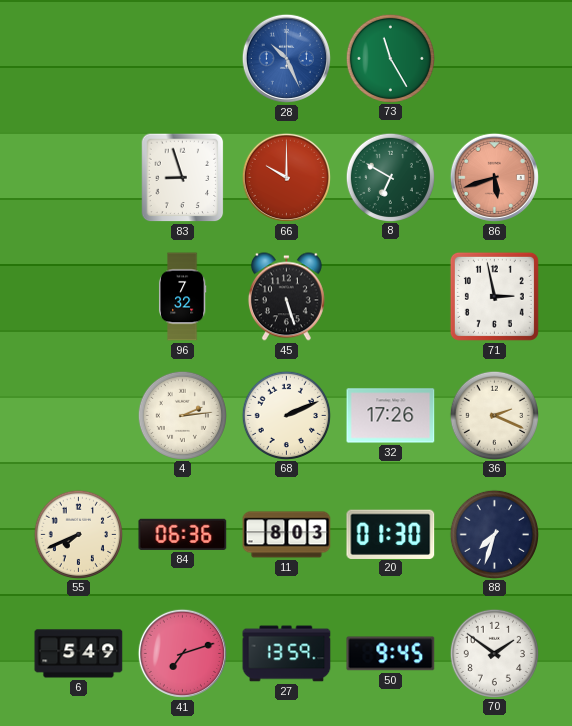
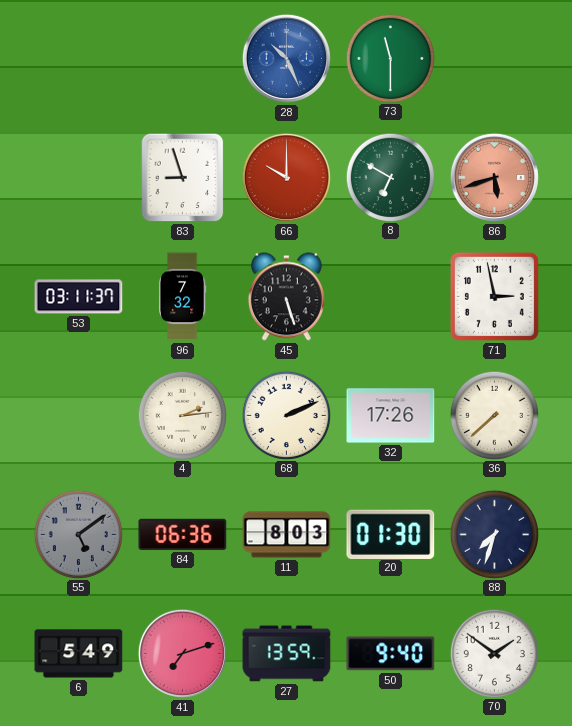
73: 11:25 -> 11:30 (390, 58)
53: none -> 03:11 (79, 297)
36: 2:19 -> 7:38 (494, 415)
55: 7:41 -> 5:09 (78, 534)
55 dial: cream -> grey (78, 534)
50: 9:45 -> 9:40 (391, 654)
